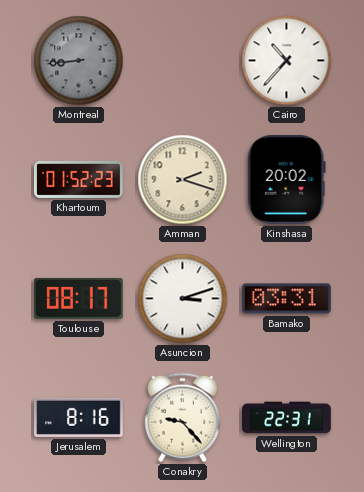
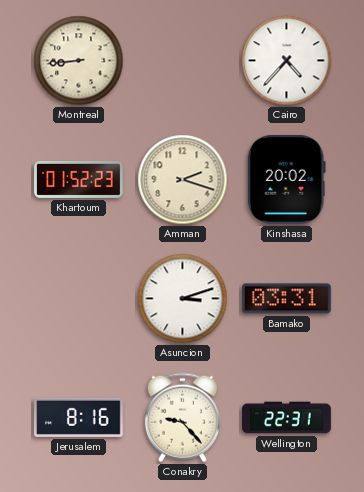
Montreal dial: grey -> cream (79, 61)
Cairo: 10:37 -> 4:37 (287, 61)
Toulouse: 08:17 -> none (78, 298)
